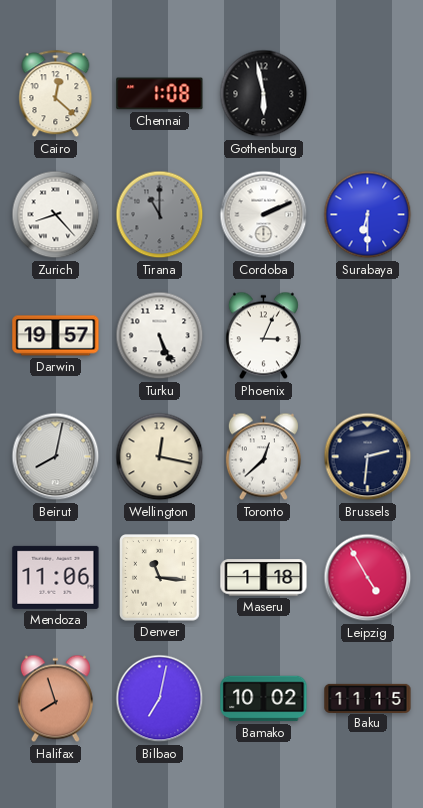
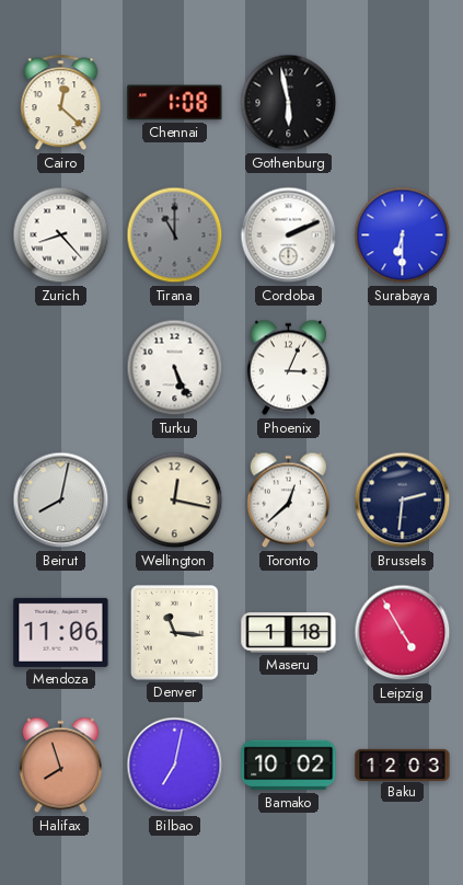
Darwin: 19:57 -> none (56, 336)
Baku: 11:15 -> 12:03 (403, 765)
